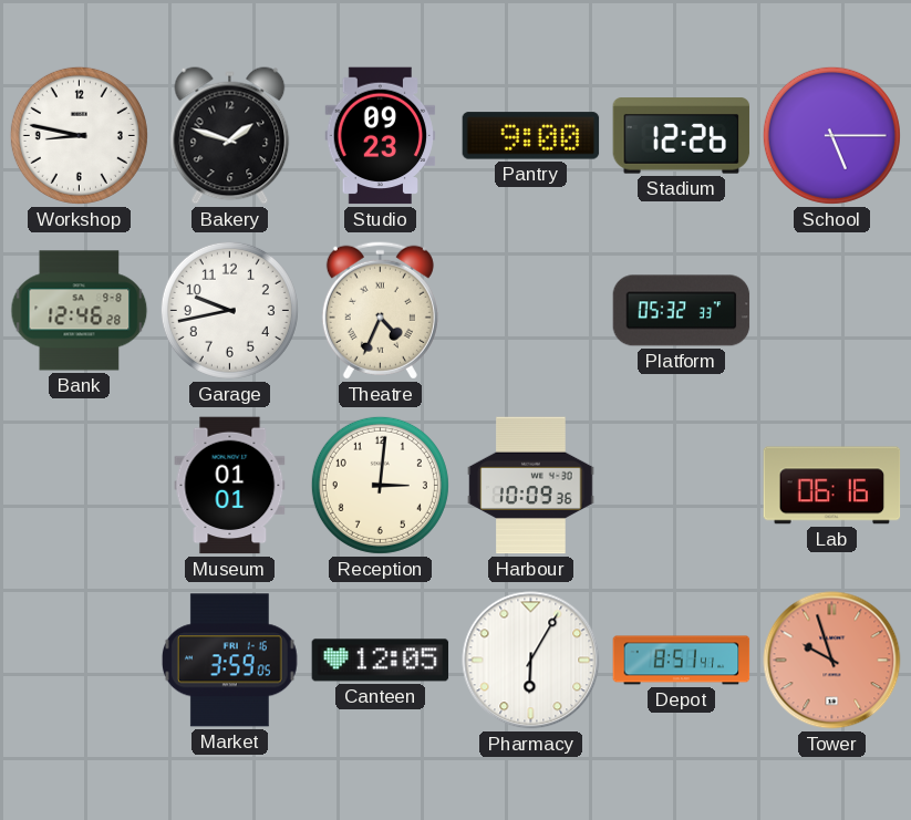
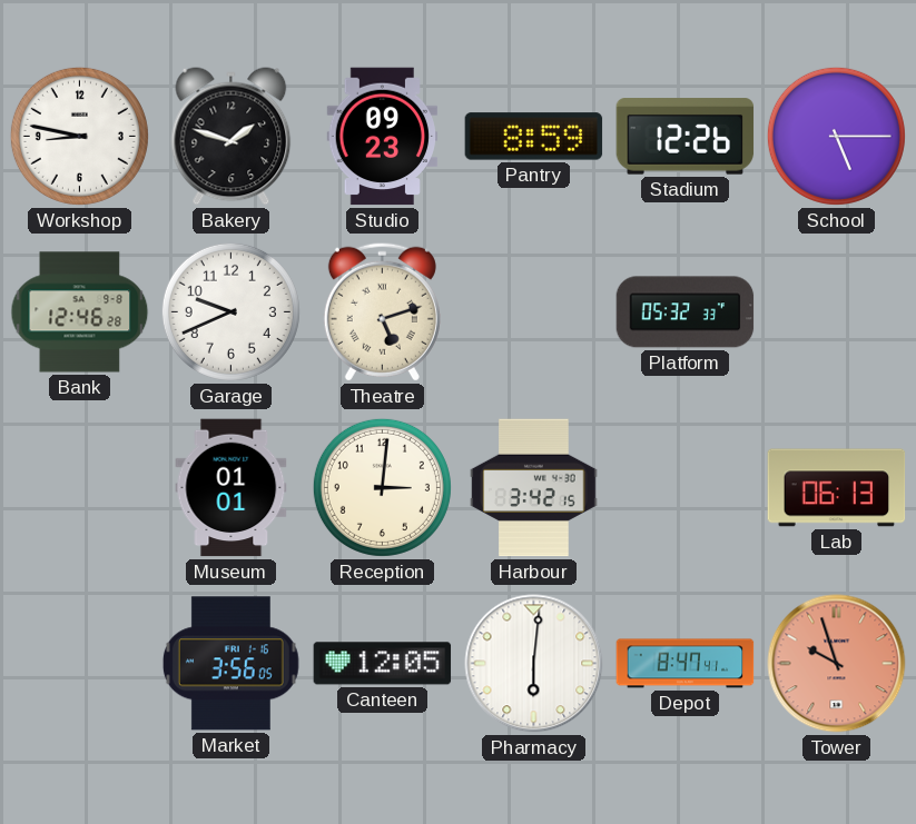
Pantry: 9:00 -> 8:59 (534, 137)
Garage: 9:43 -> 9:41 (230, 311)
Theatre: 4:34 -> 5:12 (382, 311)
Harbour: 10:09 -> 3:42 (534, 488)
Lab: 06:16 -> 06:13 (837, 488)
Market: 3:59 -> 3:56 (230, 664)
Pharmacy: 6:05 -> 6:01 (534, 664)
Depot: 8:51 -> 8:47 (686, 664)
